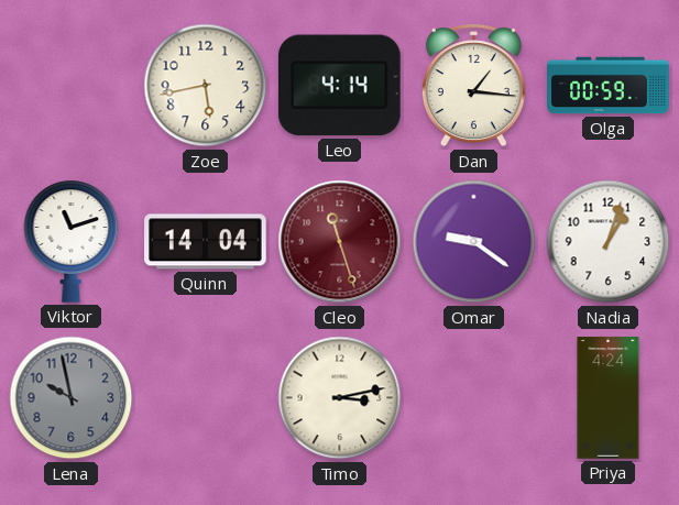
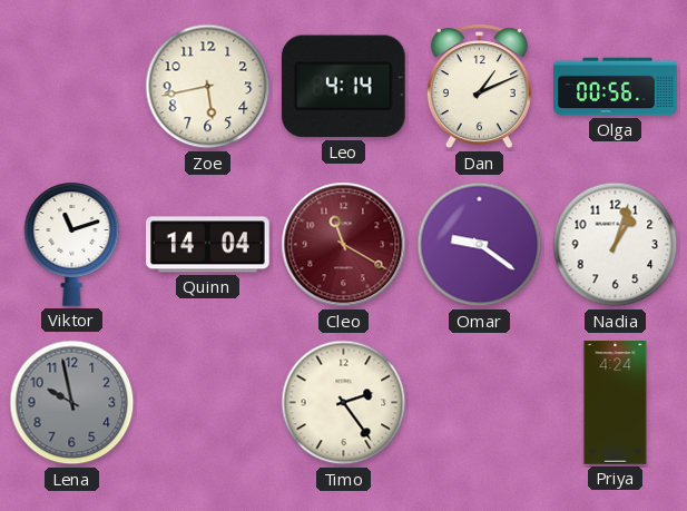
Dan: 1:16 -> 1:11 (479, 87)
Olga: 00:59 -> 00:56 (616, 87)
Cleo: 11:27 -> 11:20 (344, 245)
Timo: 3:13 -> 2:24 (344, 403)
